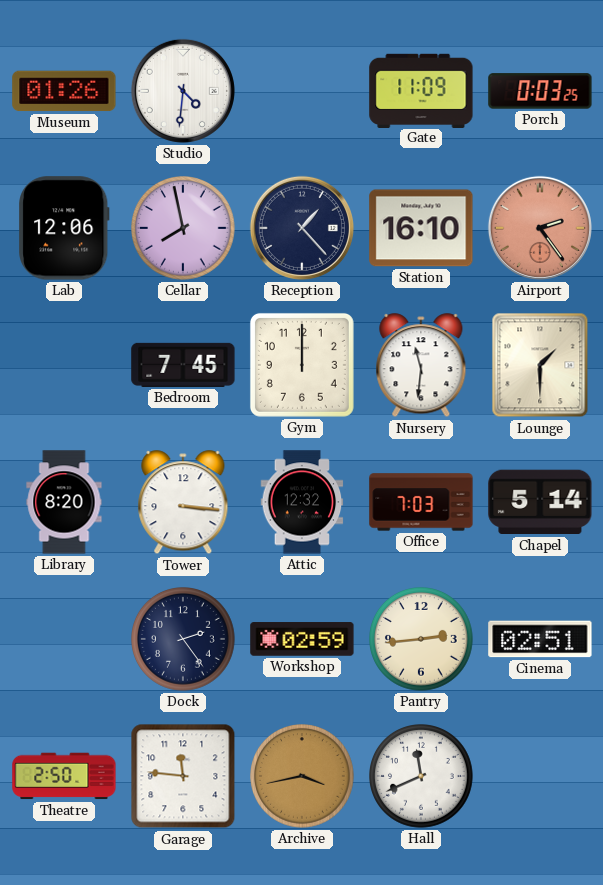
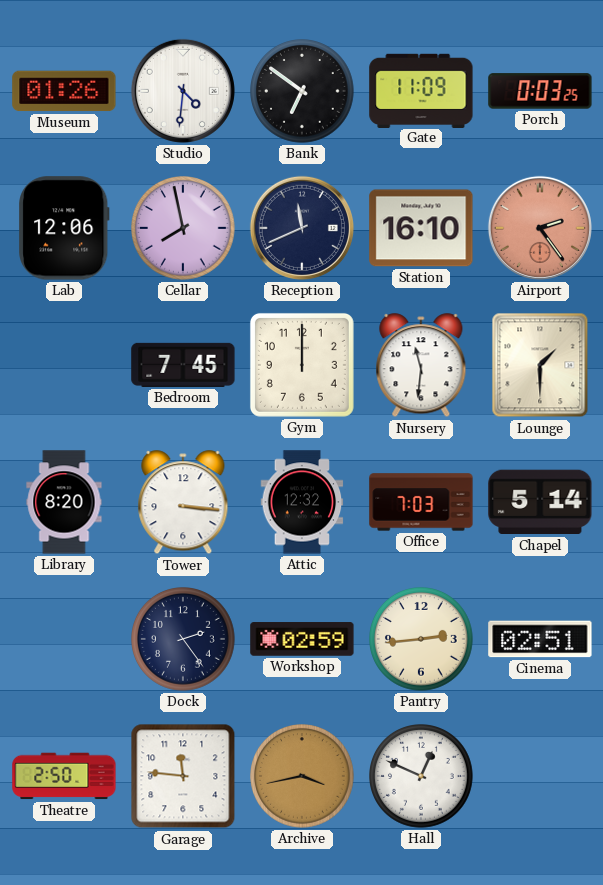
Bank: none -> 6:51 (303, 92)
Reception: 1:23 -> 11:41 (302, 228)
Hall: 11:41 -> 12:49 (422, 777)
